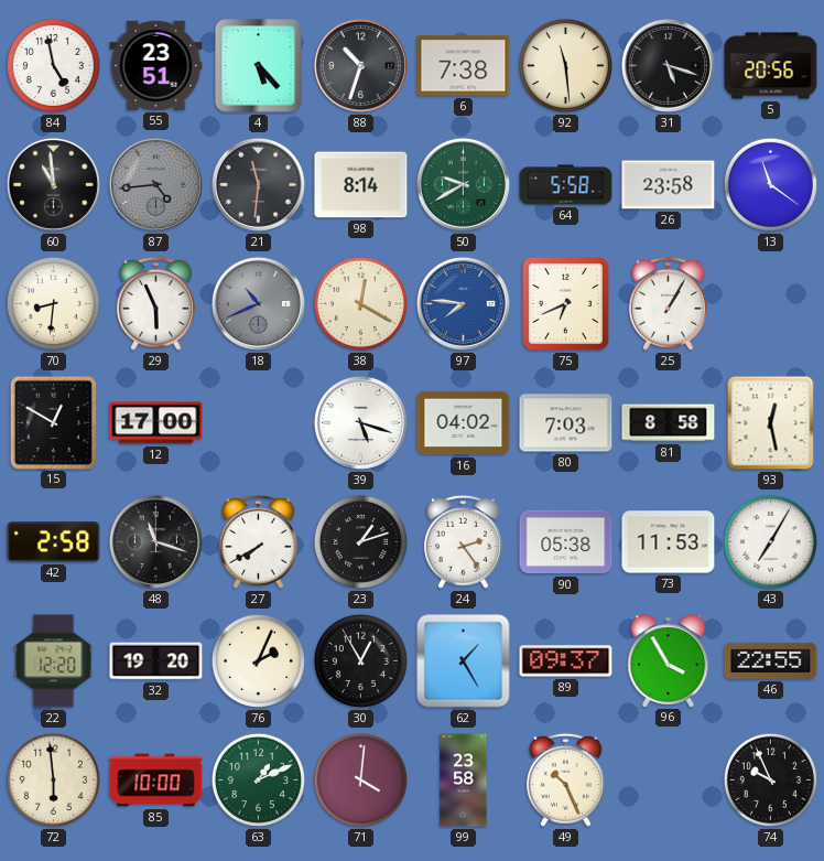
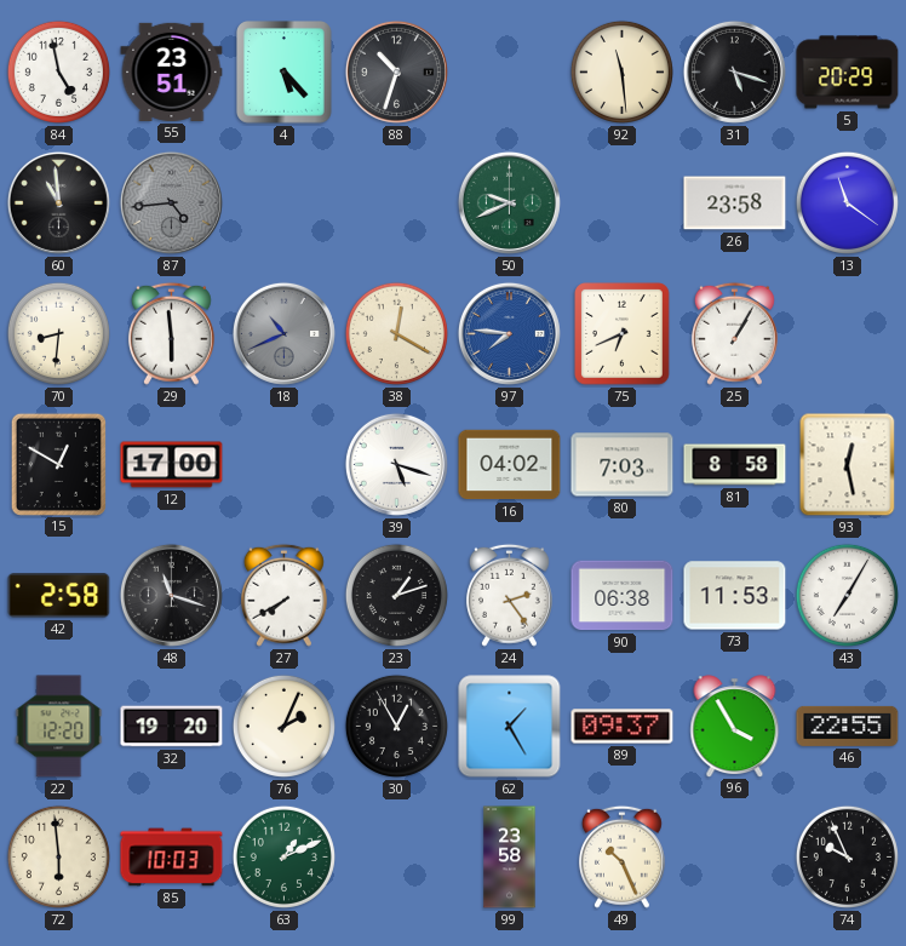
6: 7:38 -> none (464, 66)
5: 20:56 -> 20:29 (848, 73)
21: 11:31 -> none (258, 184)
98: 8:14 -> none (361, 185)
50: 9:40 -> 9:41 (509, 202)
64: 5:58 -> none (566, 185)
29: 5:56 -> 5:59 (171, 333)
90: 05:38 -> 06:38 (623, 596)
85: 10:00 -> 10:03 (172, 858)
71: 4:01 -> none (360, 779)
